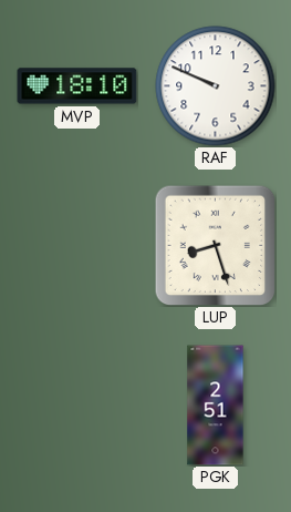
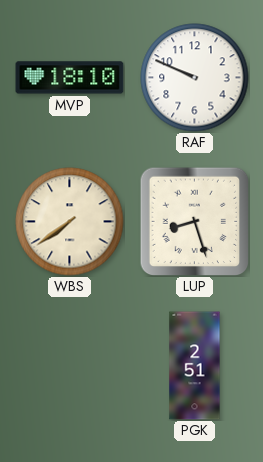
WBS: none -> 7:39 (70, 222)
